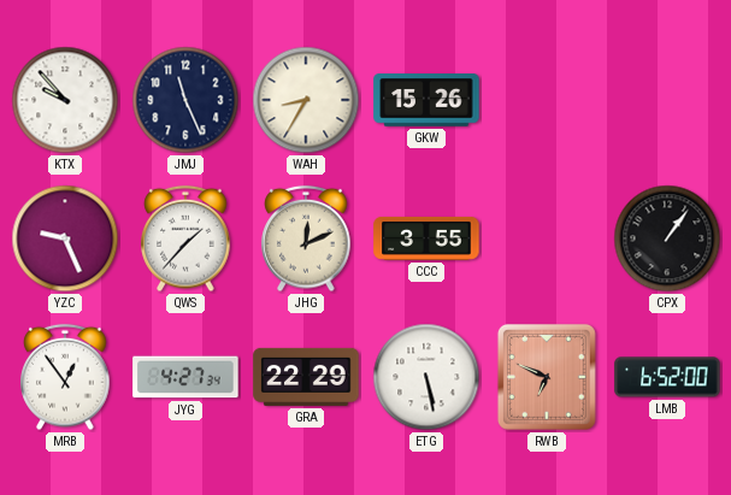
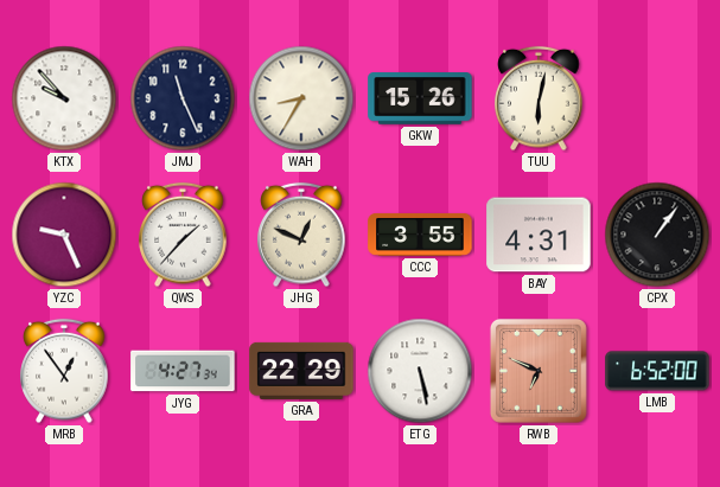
TUU: none -> 6:02 (539, 98)
JHG: 12:11 -> 12:49 (301, 235)
BAY: none -> 4:31 (539, 235)
